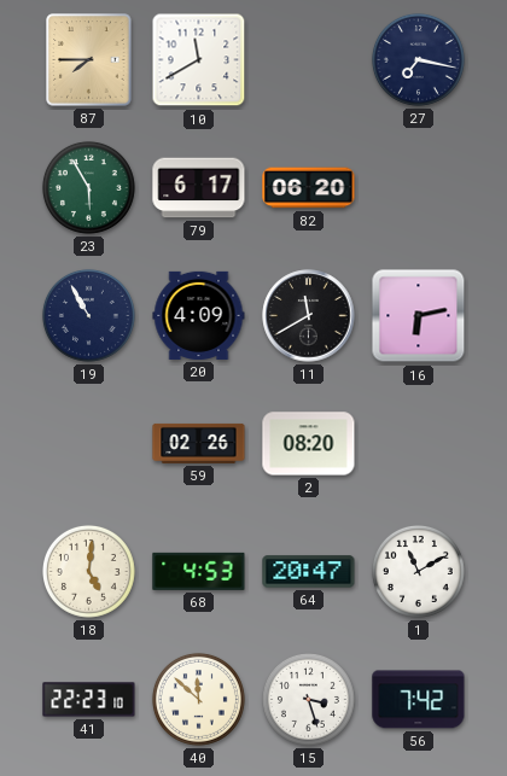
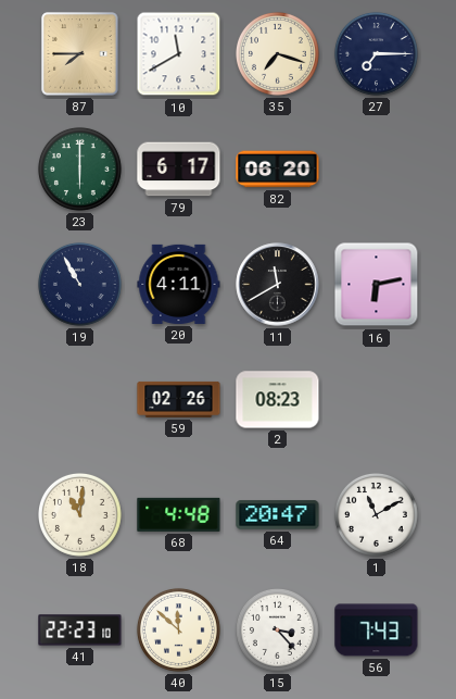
35: none -> 7:18 (277, 53)
27: 7:17 -> 7:15 (376, 53)
23: 5:55 -> 6:00 (79, 168)
20: 4:09 -> 4:11 (179, 284)
2: 08:20 -> 08:23 (278, 400)
18: 5:01 -> 11:01 (79, 514)
68: 4:53 -> 4:48 (179, 514)
15: 3:27 -> 3:23 (277, 629)
56: 7:42 -> 7:43 (377, 631)
